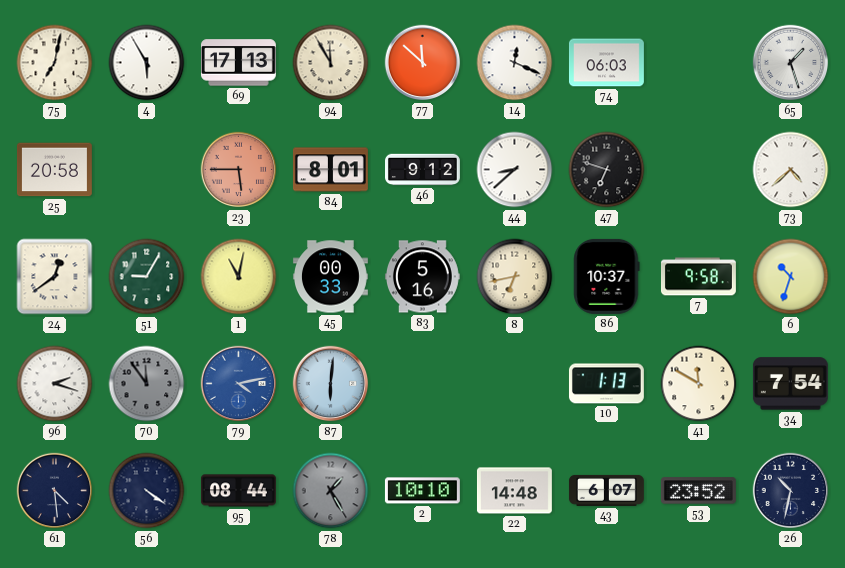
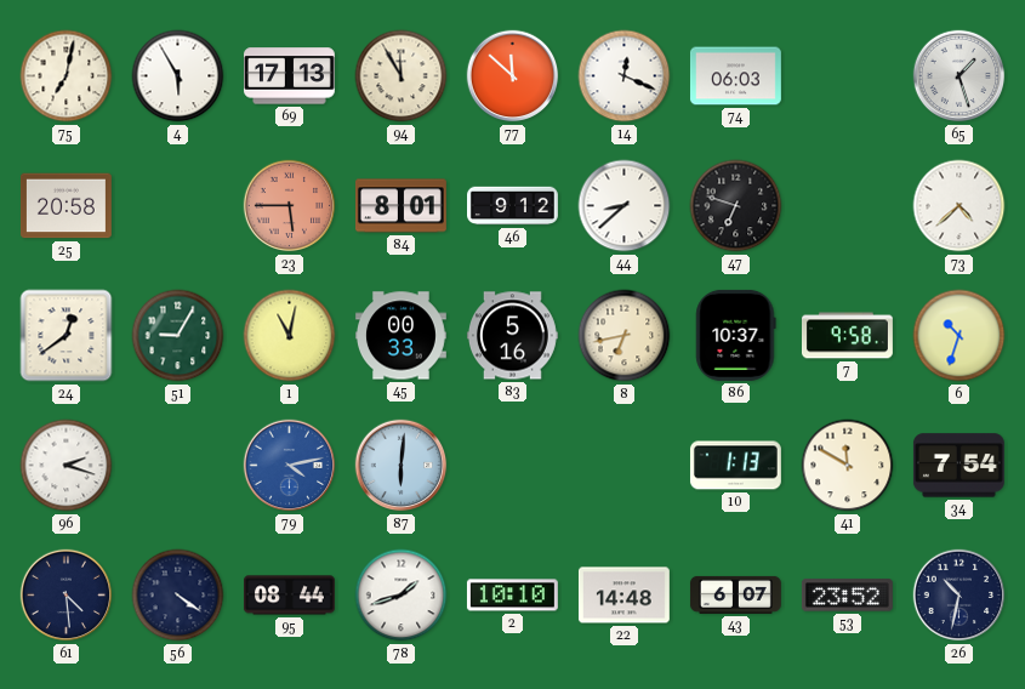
70: 11:54 -> none (147, 384)
78: 1:25 -> 1:42 (402, 596)
78 dial: grey -> white (402, 596)
